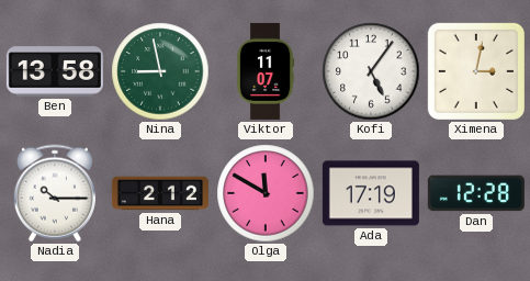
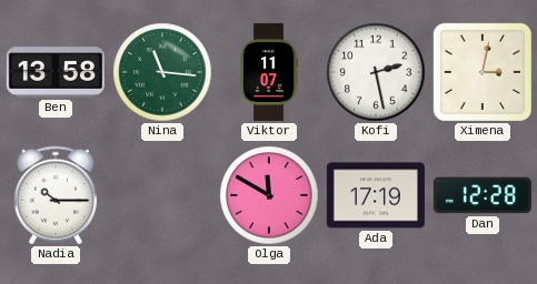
Nina: 8:58 -> 11:16 (162, 72)
Kofi: 5:06 -> 2:28 (376, 72)
Hana: 2:12 -> none (160, 193)
